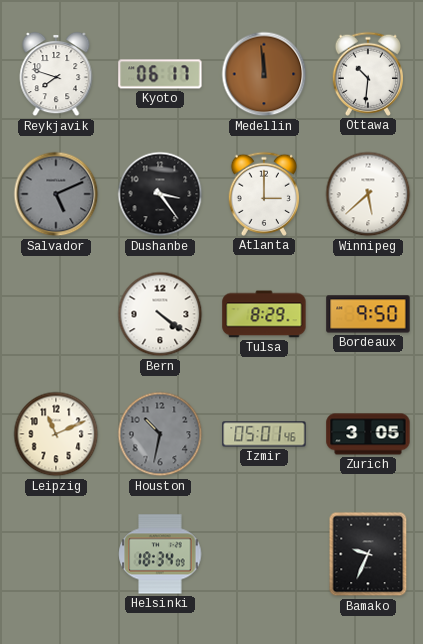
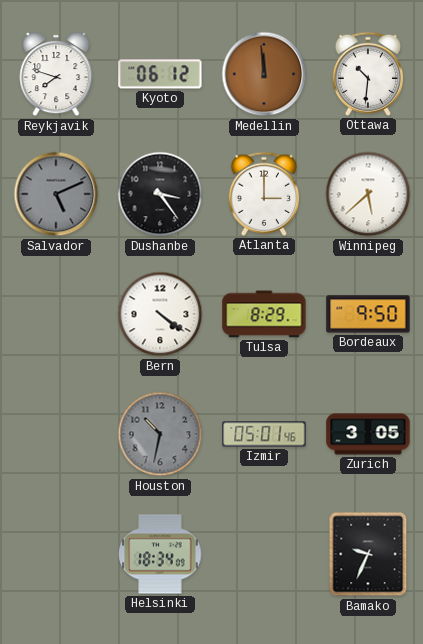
Kyoto: 06:17 -> 06:12 (160, 74)
Leipzig: 11:11 -> none (56, 434)
